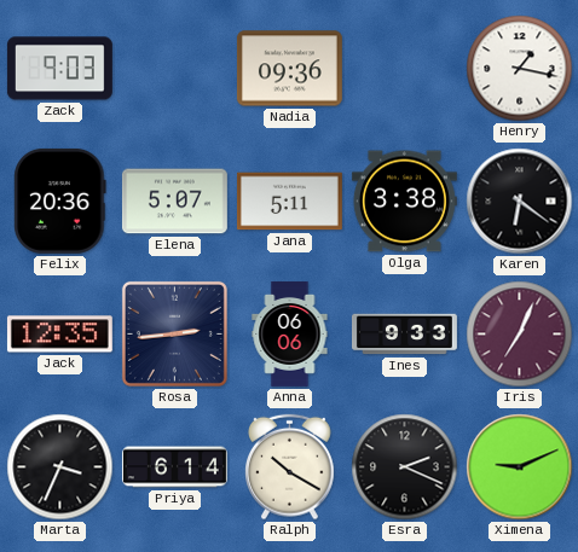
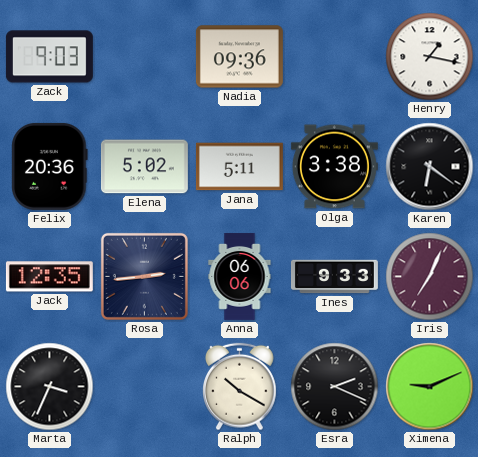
Elena: 5:07 -> 5:02 (144, 167)
Priya: 6:14 -> none (174, 467)
